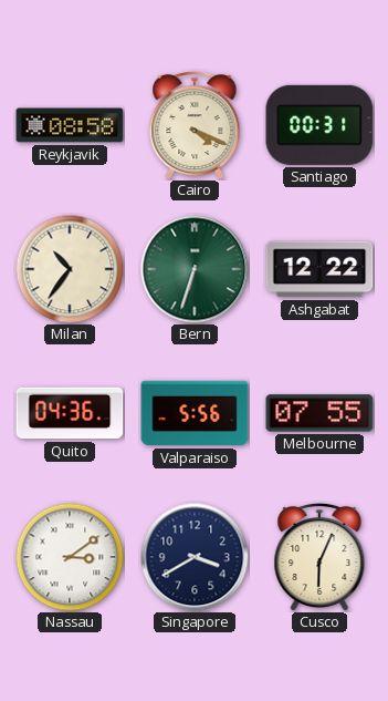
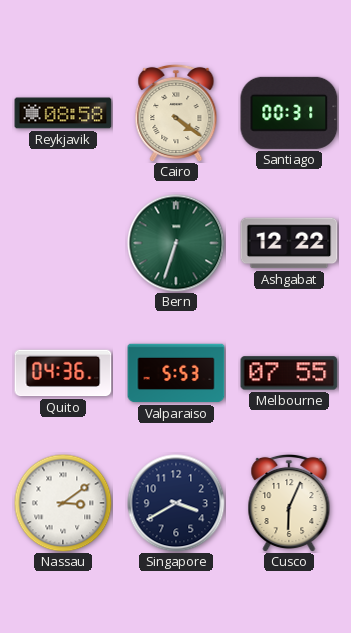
Cairo: 4:19 -> 4:21 (176, 113)
Milan: 10:36 -> none (70, 269)
Valparaiso: 5:56 -> 5:53 (176, 373)
